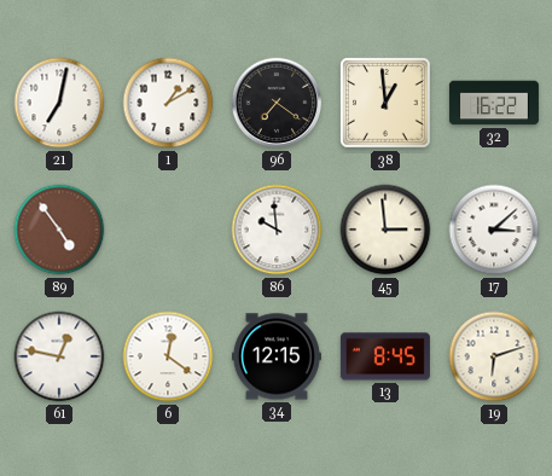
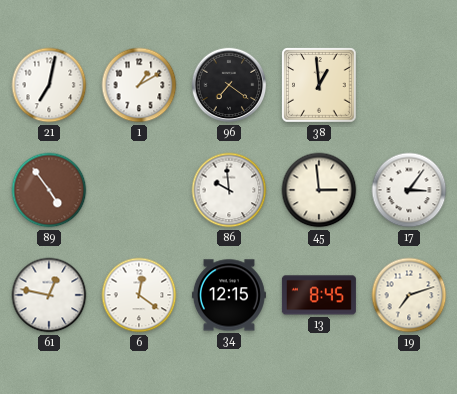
32: 16:22 -> none (494, 103)
17: 3:08 -> 3:06 (409, 190)
19: 6:12 -> 7:12 (409, 295)
